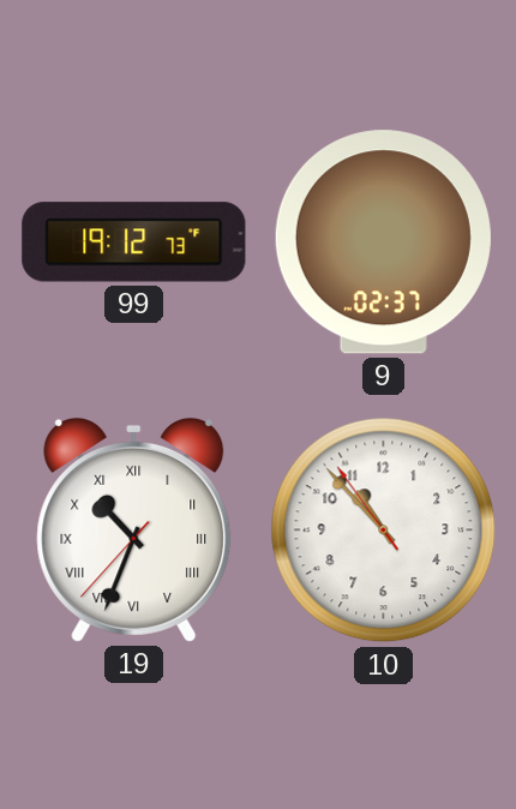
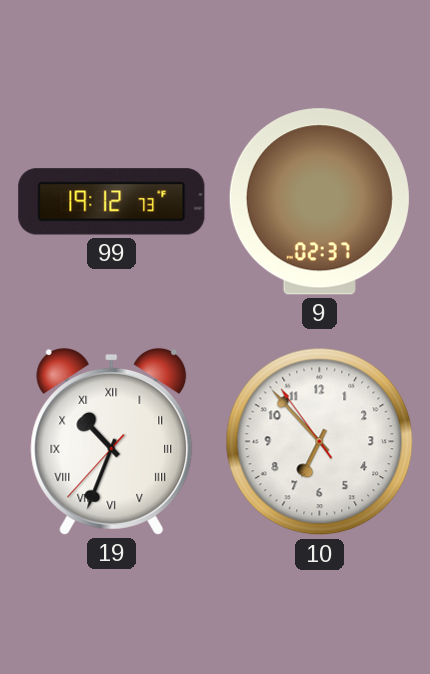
10: 10:52 -> 6:52 (320, 442)
